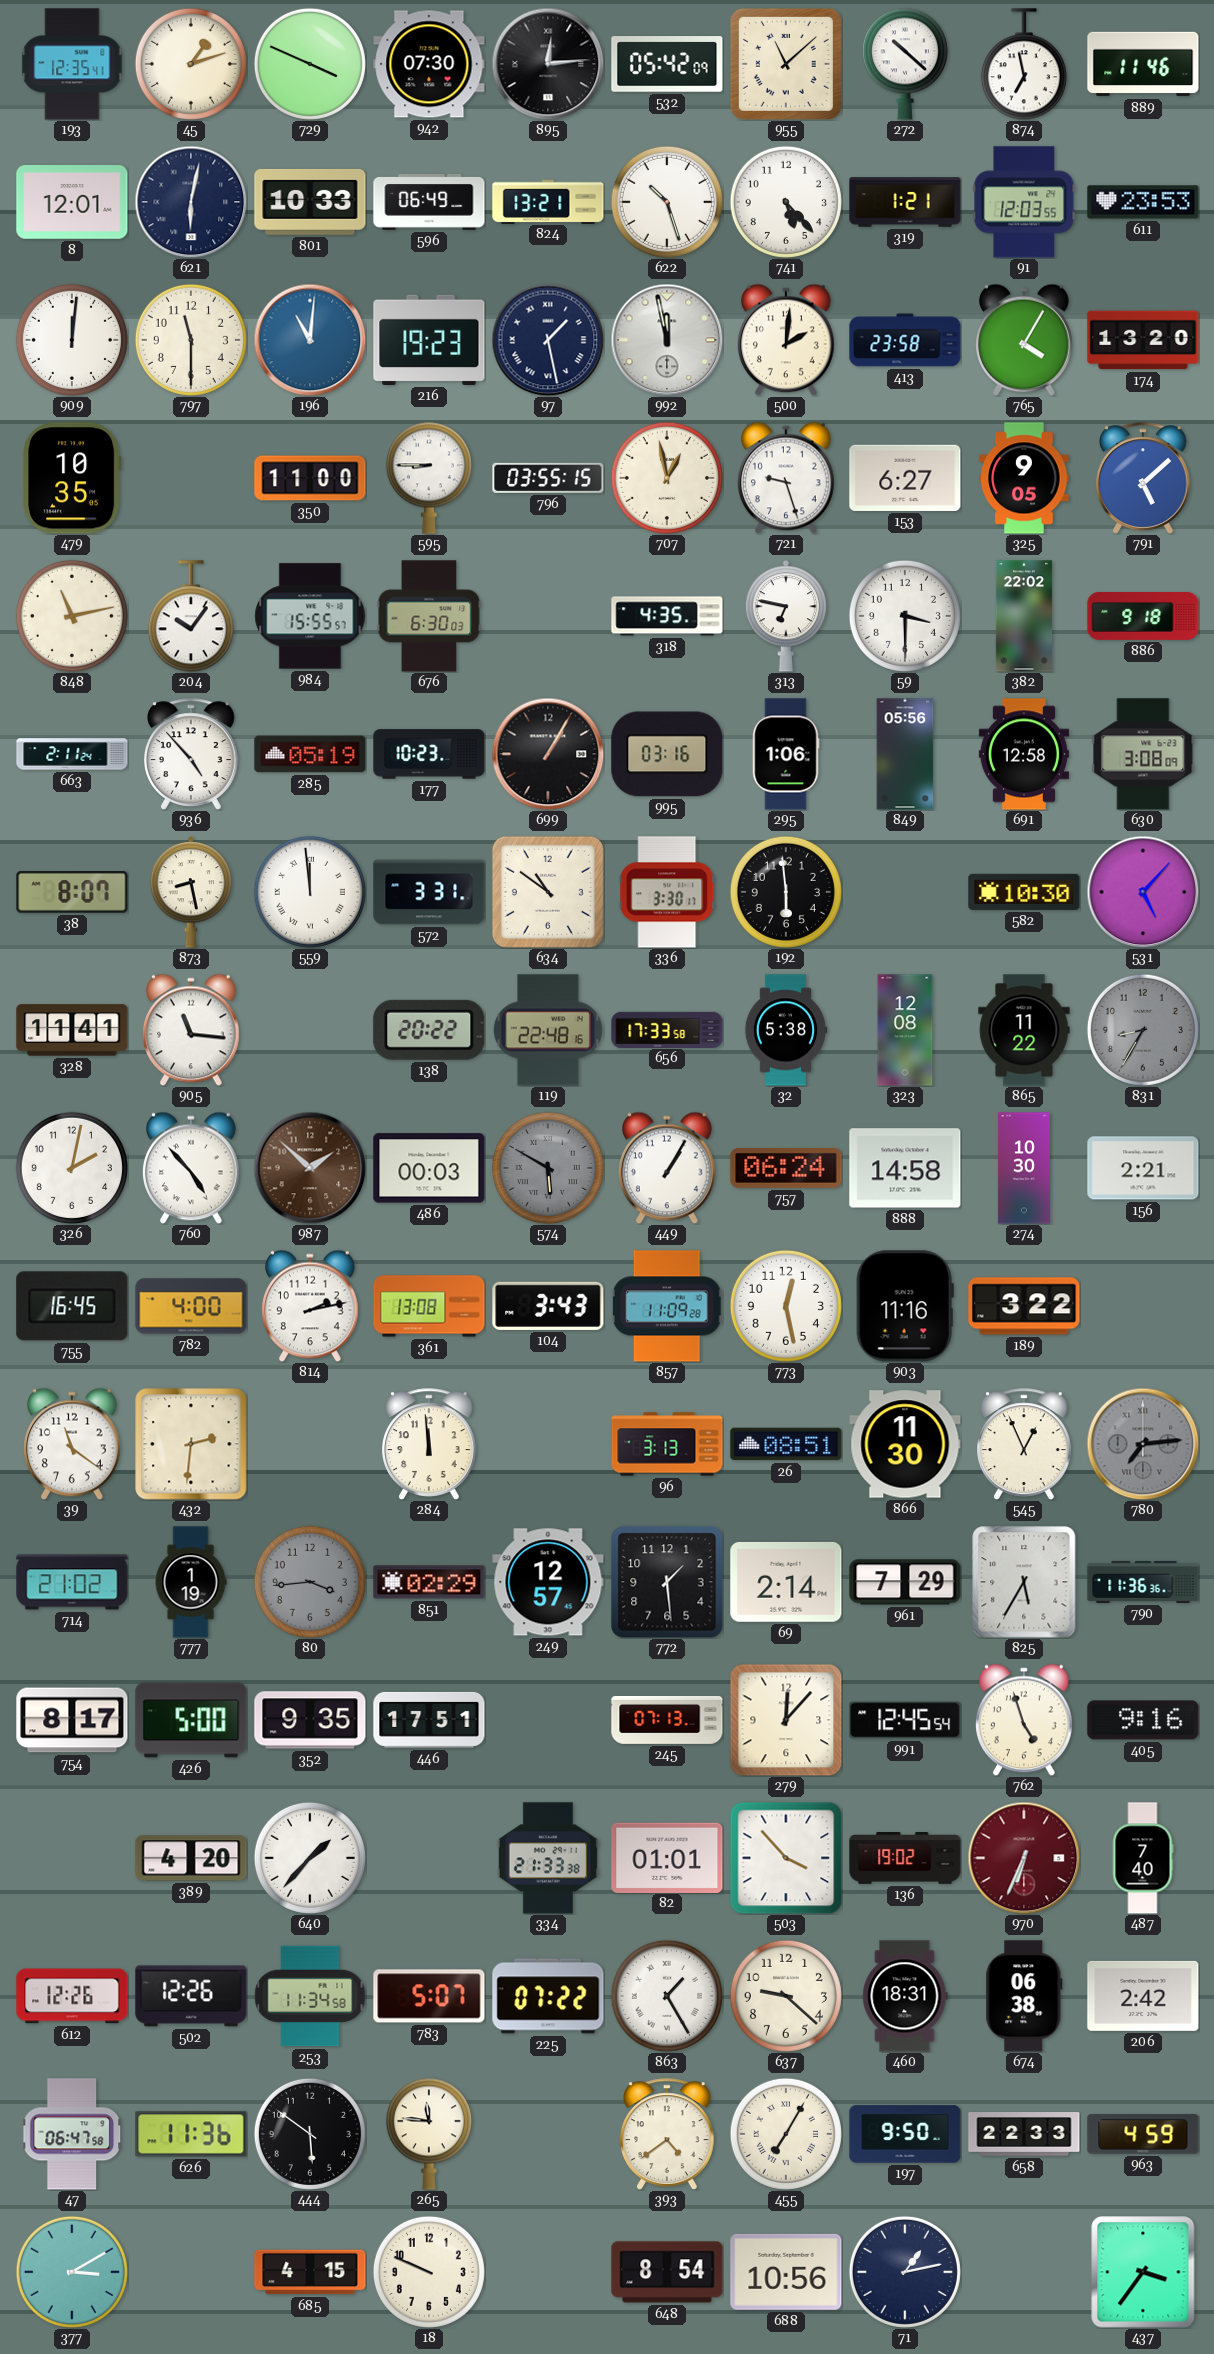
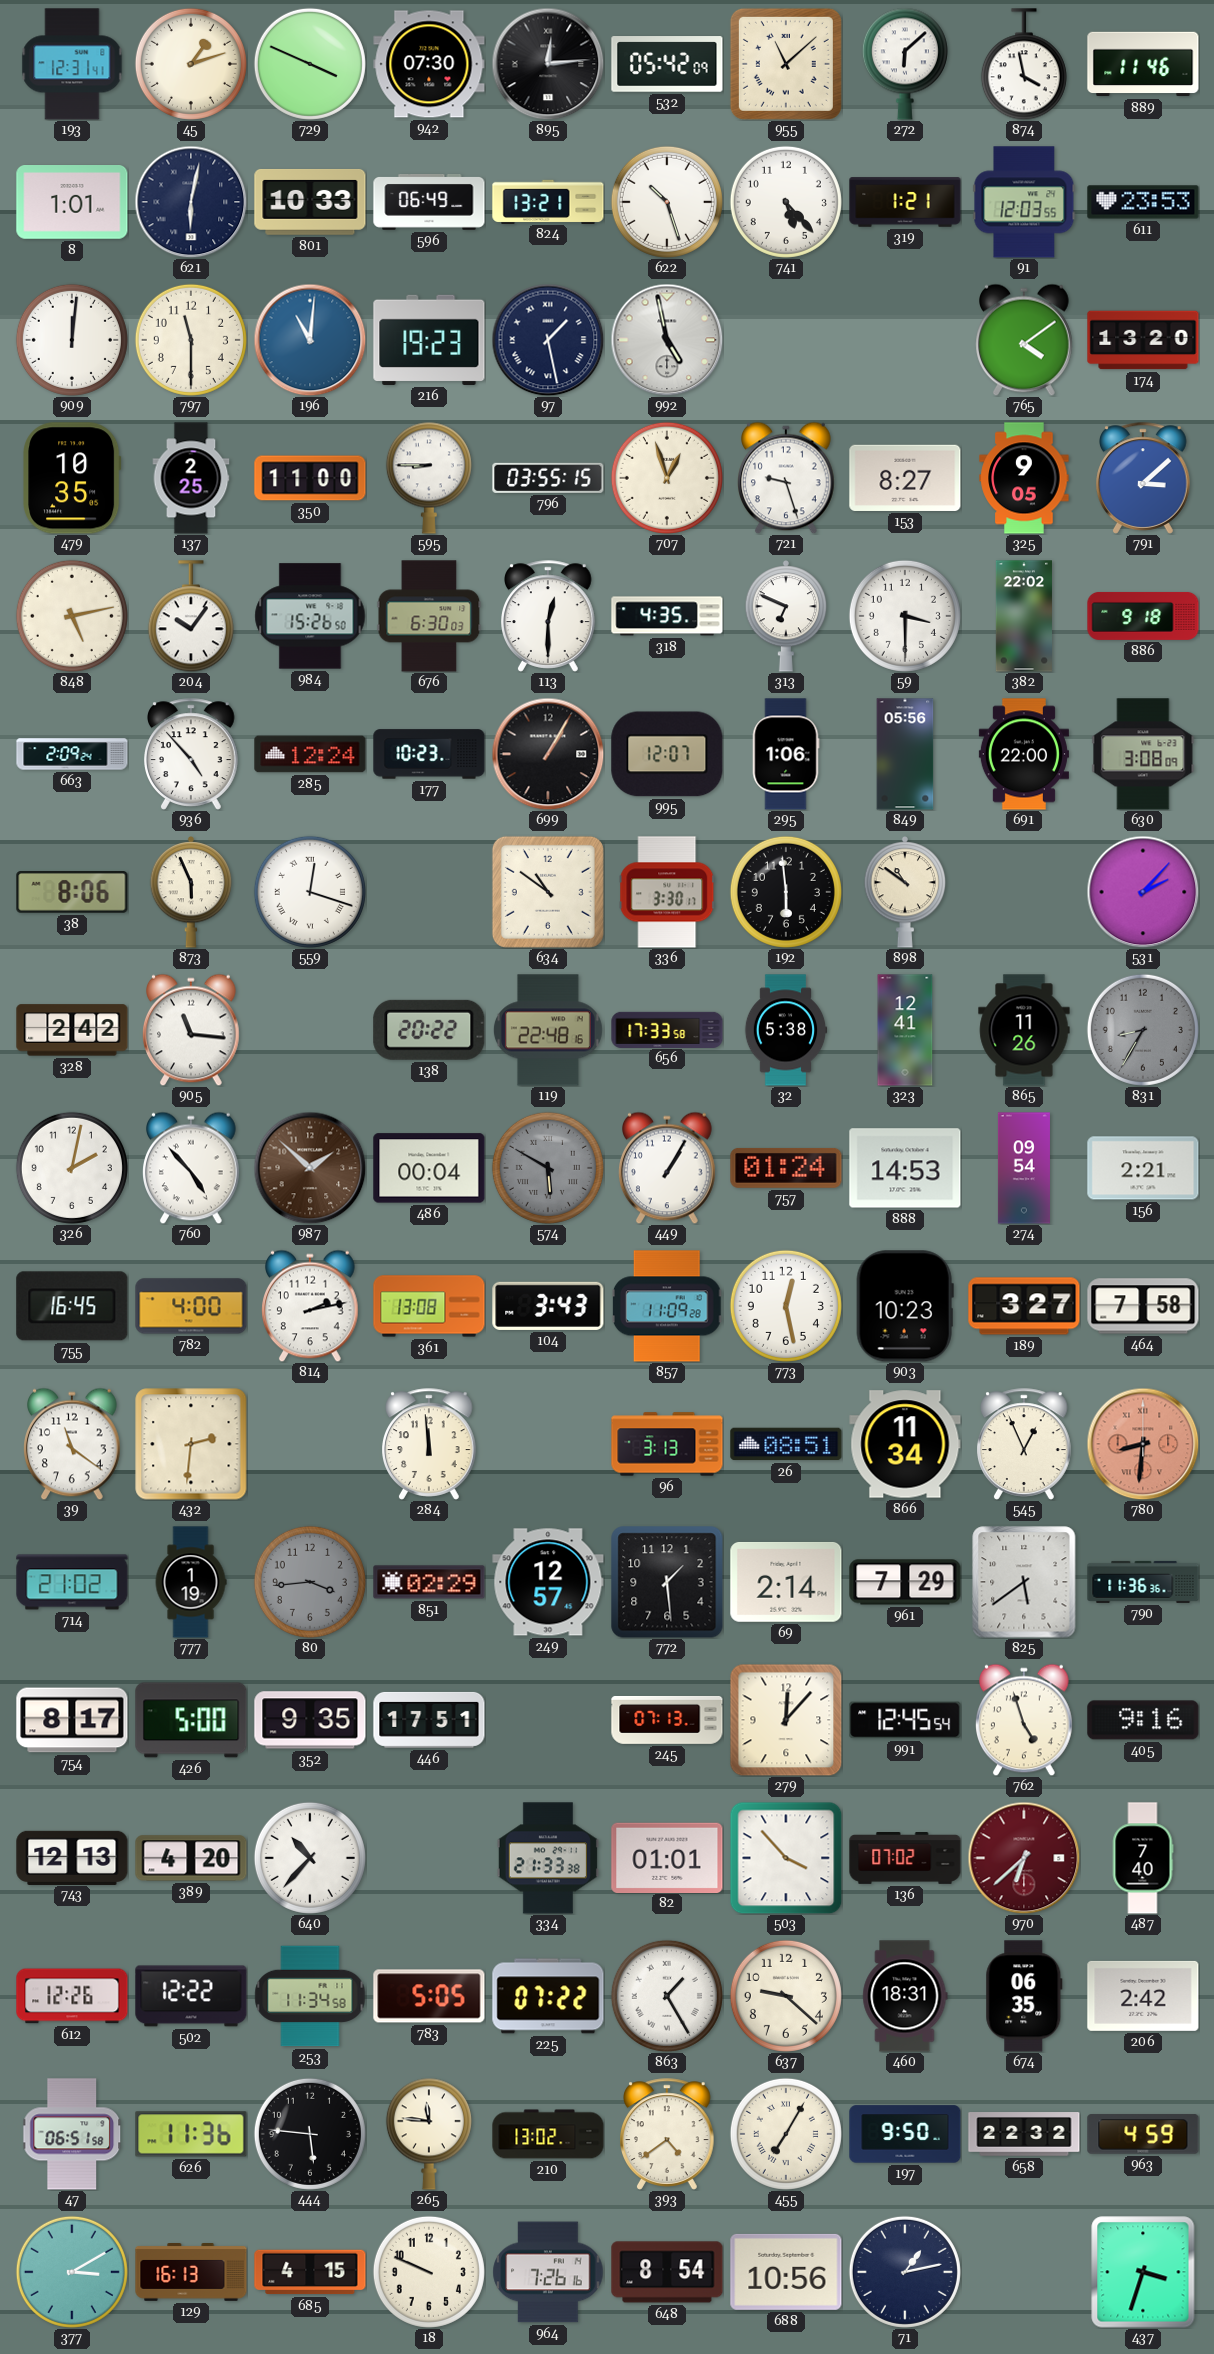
193: 12:35 -> 12:31 (72, 64)
272: 10:22 -> 6:08 (905, 64)
874: 6:58 -> 3:58 (1024, 64)
8: 12:01 -> 1:01 (72, 203)
992: 11:58 -> 4:58 (667, 340)
500: 2:01 -> none (787, 340)
413: 23:58 -> none (905, 340)
765: 4:05 -> 4:09 (1025, 340)
137: none -> 2:25 (191, 478)
707: 12:58 -> 12:57 (667, 478)
153: 6:27 -> 8:27 (905, 478)
791: 5:08 -> 3:08 (1144, 478)
848: 11:13 -> 5:13 (72, 616)
984: 15:55 -> 15:26 (310, 616)
113: none -> 12:30 (549, 616)
313: 6:47 -> 6:49 (786, 617)
663: 2:11 -> 2:09 (72, 754)
285: 05:19 -> 12:24 (310, 754)
995: 03:16 -> 12:07 (667, 754)
691: 12:58 -> 22:00 (1024, 754)
38: 8:07 -> 8:06 (72, 893)
873: 8:28 -> 5:56 (191, 893)
559: 11:59 -> 12:18 (310, 892)
572: 3:31 -> none (429, 892)
898: none -> 10:51 (905, 893)
582: 10:30 -> none (1024, 892)
531: 5:07 -> 2:07 (1143, 892)
328: 11:41 -> 2:42 (72, 1030)
323: 12:08 -> 12:41 (905, 1030)
865: 11:22 -> 11:26 (1024, 1030)
486: 00:03 -> 00:04 (429, 1168)
757: 06:24 -> 01:24 (786, 1168)
888: 14:58 -> 14:53 (905, 1168)
274: 10:30 -> 09:54 (1024, 1168)
903: 11:16 -> 10:23 (905, 1306)
189: 3:22 -> 3:27 (1024, 1306)
464: none -> 7:58 (1143, 1306)
866: 11:30 -> 11:34 (905, 1444)
780: 7:14 -> 8:31 (1143, 1444)
780 dial: grey -> salmon (1143, 1444)
825: 5:35 -> 5:39 (1024, 1582)
743: none -> 12:13 (72, 1857)
640: 1:37 -> 10:37 (310, 1858)
136: 19:02 -> 07:02 (905, 1858)
970: 6:34 -> 6:38 (1024, 1858)
502: 12:26 -> 12:22 (191, 1996)
783: 5:07 -> 5:05 (429, 1996)
674: 06:38 -> 06:35 (1024, 1996)
47: 06:47 -> 06:51 (73, 2134)
444: 5:51 -> 5:46 (310, 2134)
210: none -> 13:02 (548, 2134)
658: 22:33 -> 22:32 (1024, 2134)
129: none -> 16:13 (191, 2273)
964: none -> 7:26 (548, 2272)
437: 3:36 -> 3:33 (1143, 2272)
